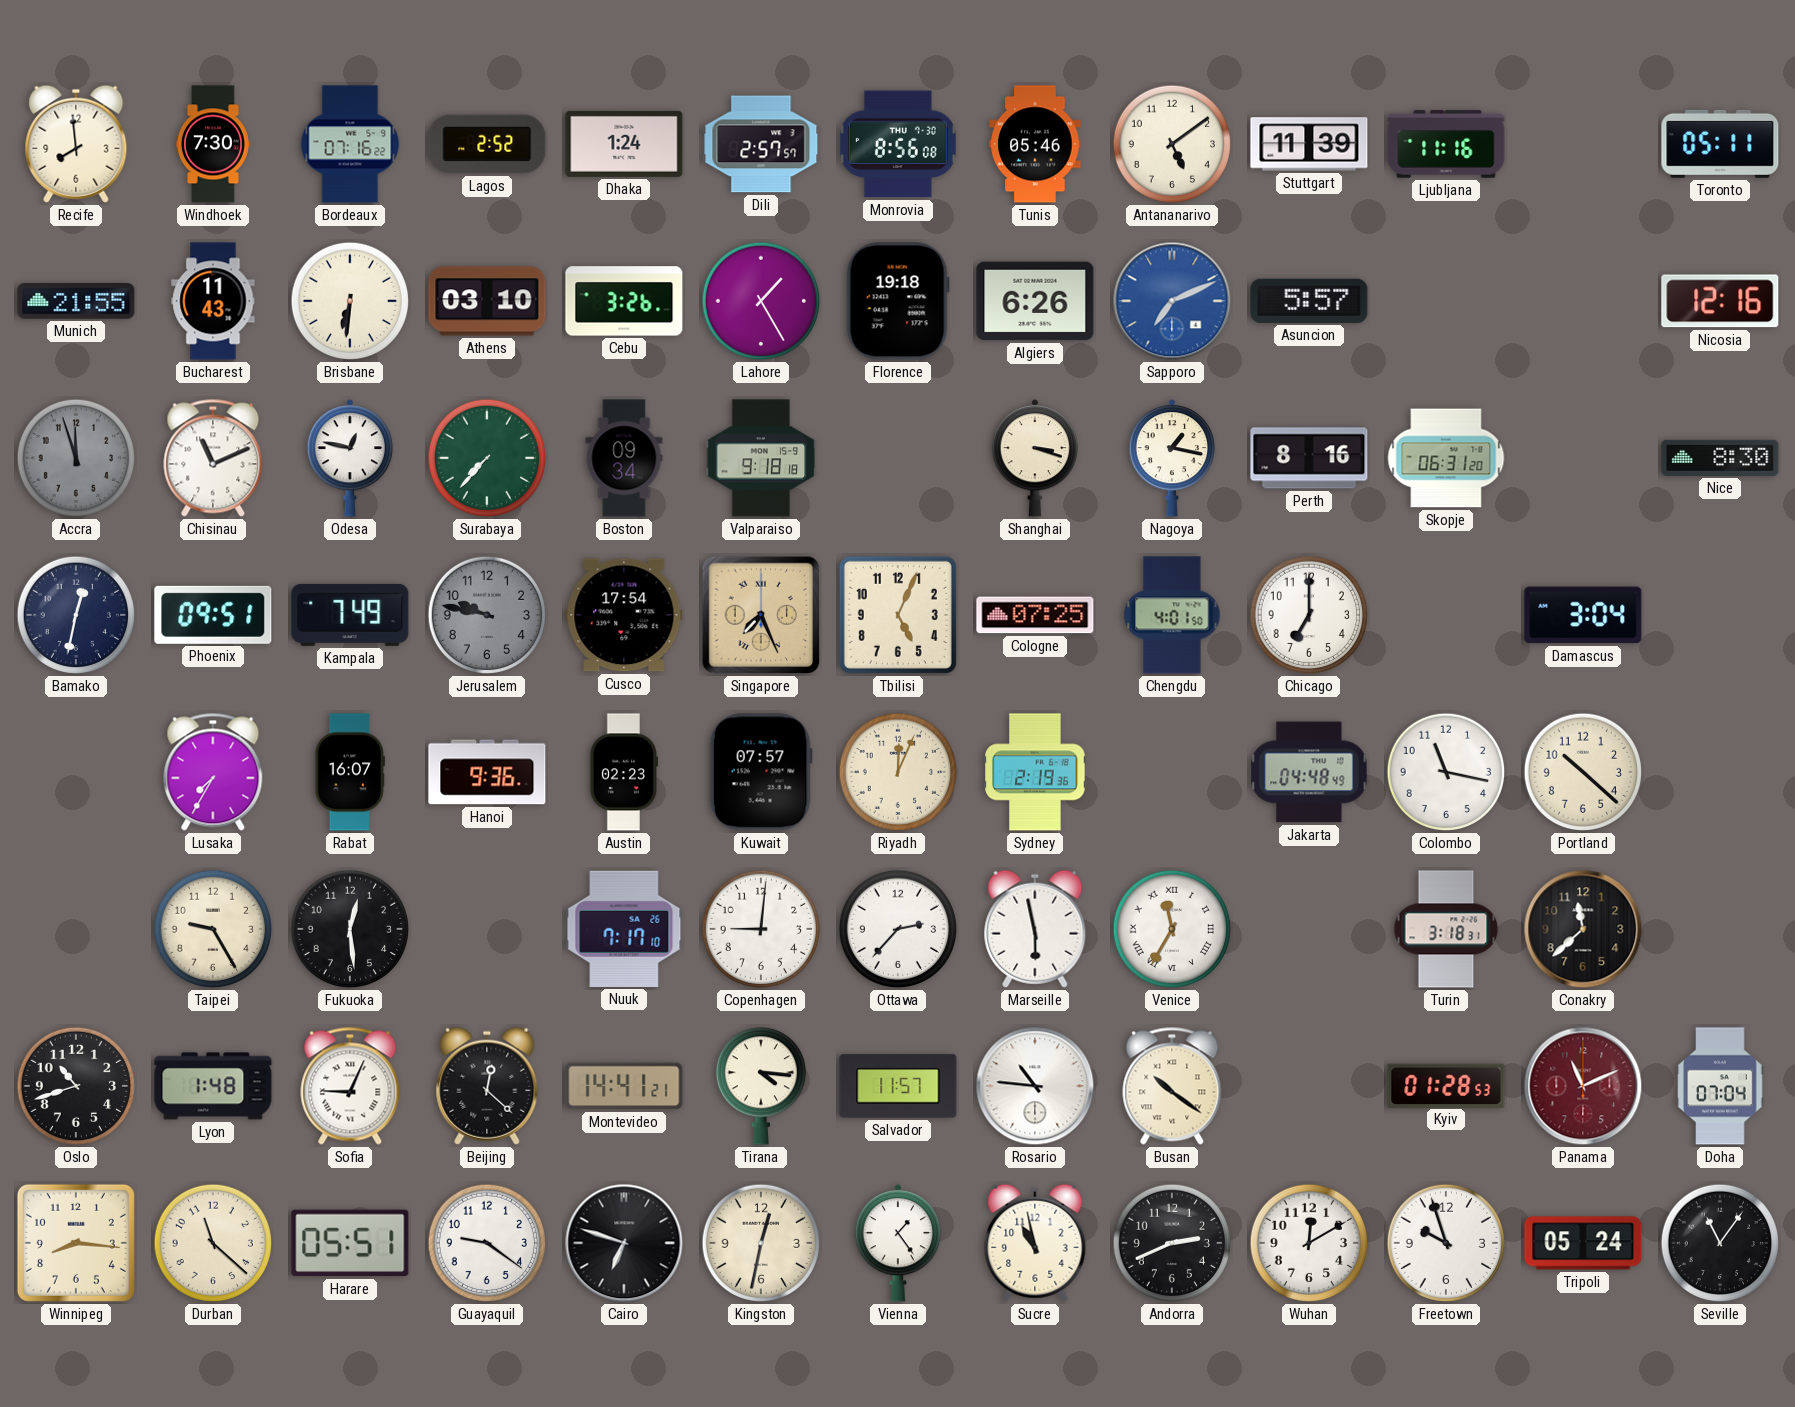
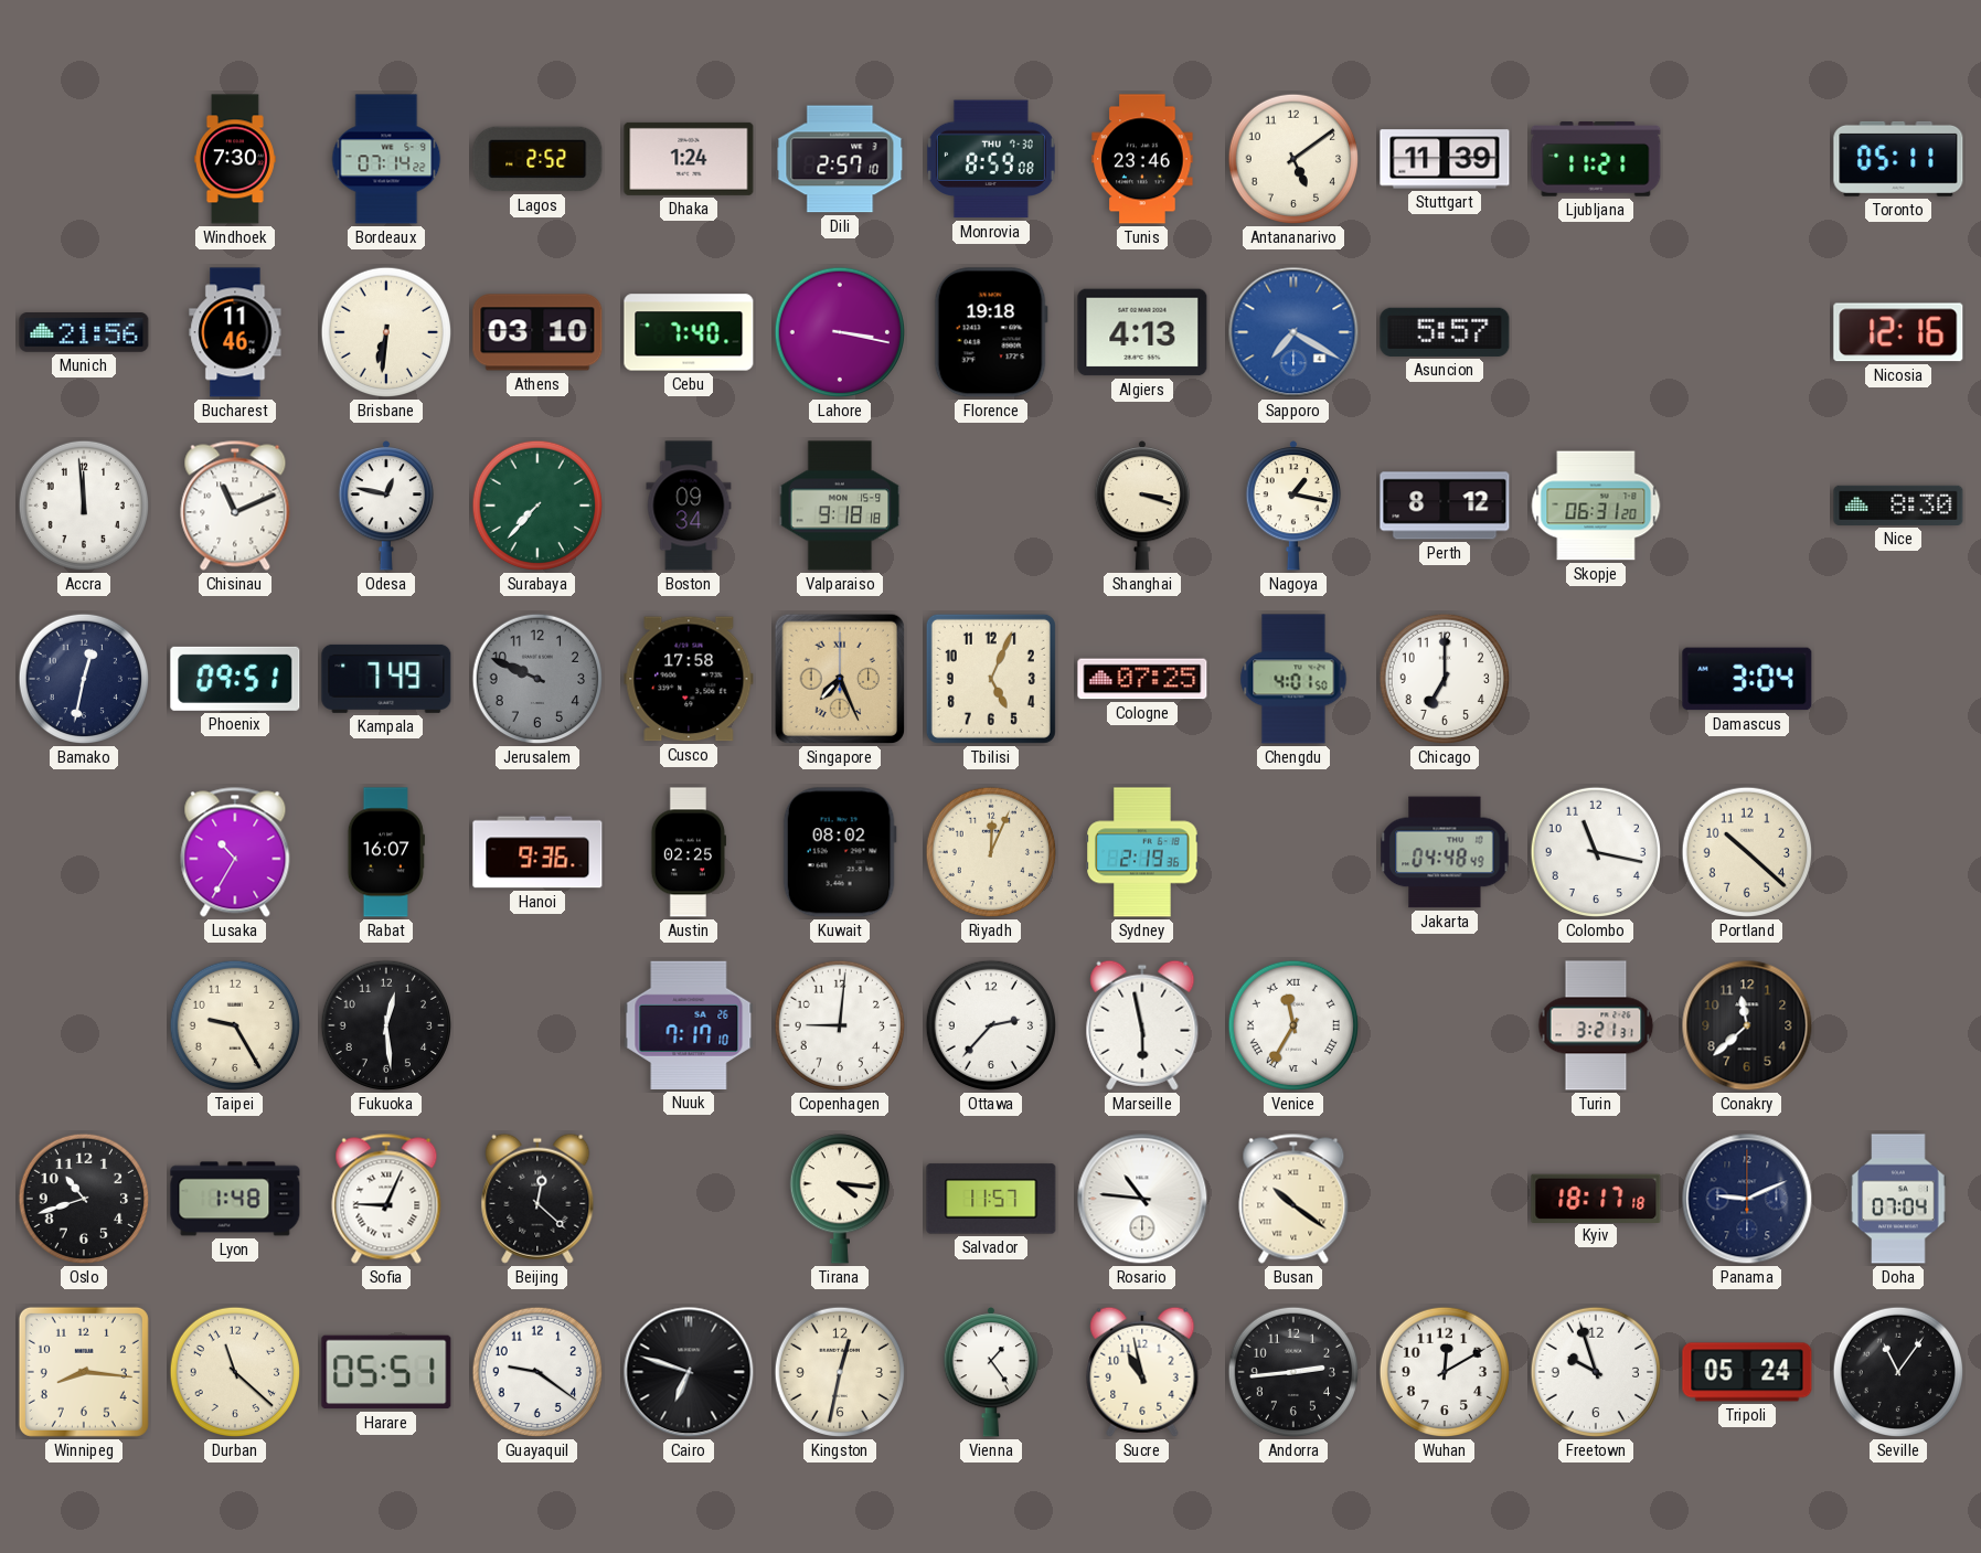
Recife: 7:59 -> none (76, 144)
Bordeaux: 07:16 -> 07:14 (386, 159)
Dili: 2:57:57 -> 2:57:10 (840, 159)
Monrovia: 8:56 -> 8:59 (991, 159)
Tunis: 05:46 -> 23:46 (1142, 159)
Ljubljana: 11:16 -> 11:21 (1596, 159)
Munich: 21:55 -> 21:56 (84, 333)
Bucharest: 11:43 -> 11:46 (235, 332)
Cebu: 3:26 -> 7:40 (689, 332)
Lahore: 1:25 -> 3:17 (840, 332)
Algiers: 6:26 -> 4:13 (1142, 332)
Sapporo: 7:11 -> 7:20 (1293, 332)
Accra: 11:57 -> 11:59 (84, 506)
Accra dial: grey -> white (84, 506)
Perth: 8:16 -> 8:12 (1445, 506)
Jerusalem: 9:47 -> 9:49 (537, 679)
Cusco: 17:54 -> 17:58 (689, 679)
Lusaka: 7:35 -> 10:35 (235, 852)
Austin: 02:23 -> 02:25 (689, 852)
Kuwait: 07:57 -> 08:02 (840, 852)
Turin: 3:18 -> 3:21 (1596, 1025)
Montevideo: 14:41 -> none (624, 1086)
Kyiv: 01:28 -> 18:17 (1596, 1198)
Panama: 11:11 -> 9:11 (1747, 1199)
Panama dial: burgundy -> navy (1747, 1199)
Andorra: 2:41 -> 2:44 (1293, 1372)
